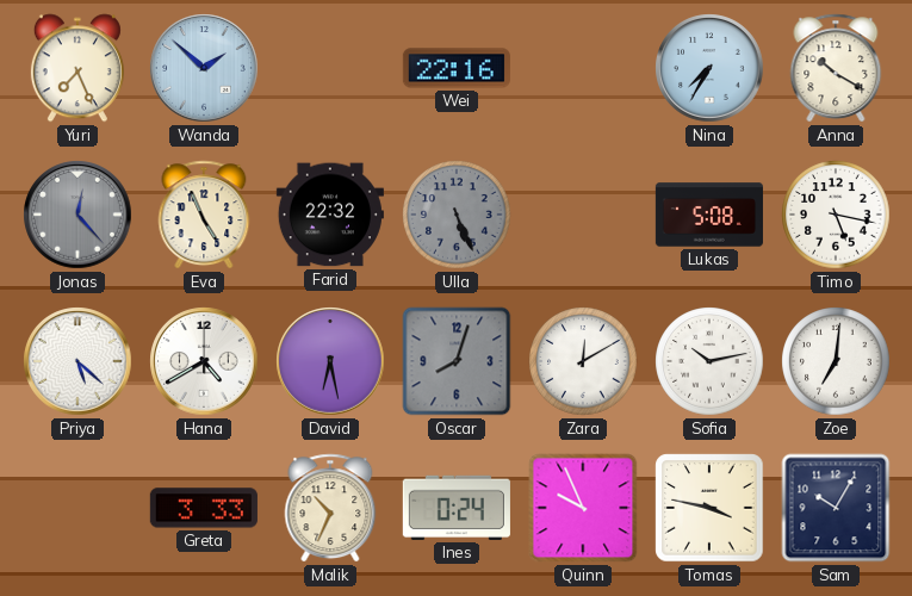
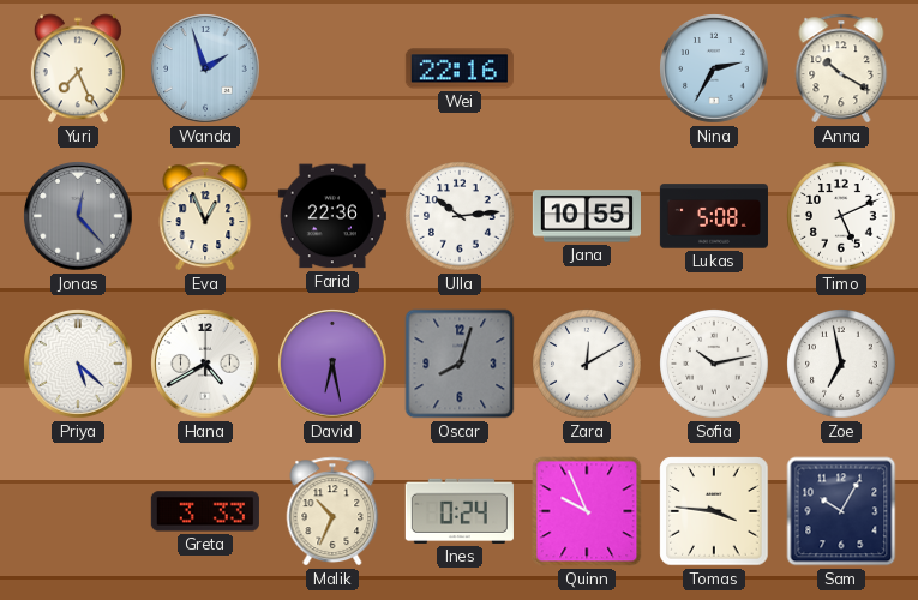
Wanda: 1:52 -> 1:57 (205, 68)
Nina: 7:35 -> 2:35 (714, 68)
Eva: 4:56 -> 12:56 (205, 216)
Farid: 22:32 -> 22:36 (332, 216)
Ulla: 5:26 -> 10:14 (460, 216)
Ulla dial: grey -> white (460, 216)
Jana: none -> 10:55 (587, 216)
Timo: 5:17 -> 5:11 (841, 216)
Zoe: 7:01 -> 6:58 (841, 364)
Tomas: 3:47 -> 3:46 (714, 511)
